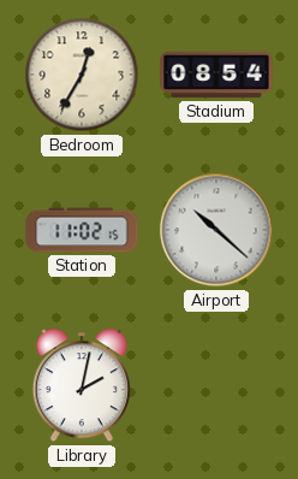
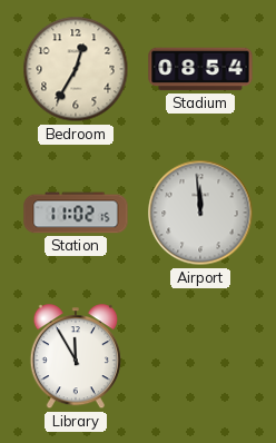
Airport: 10:22 -> 11:59 (200, 213)
Library: 2:02 -> 11:55 (76, 357)
